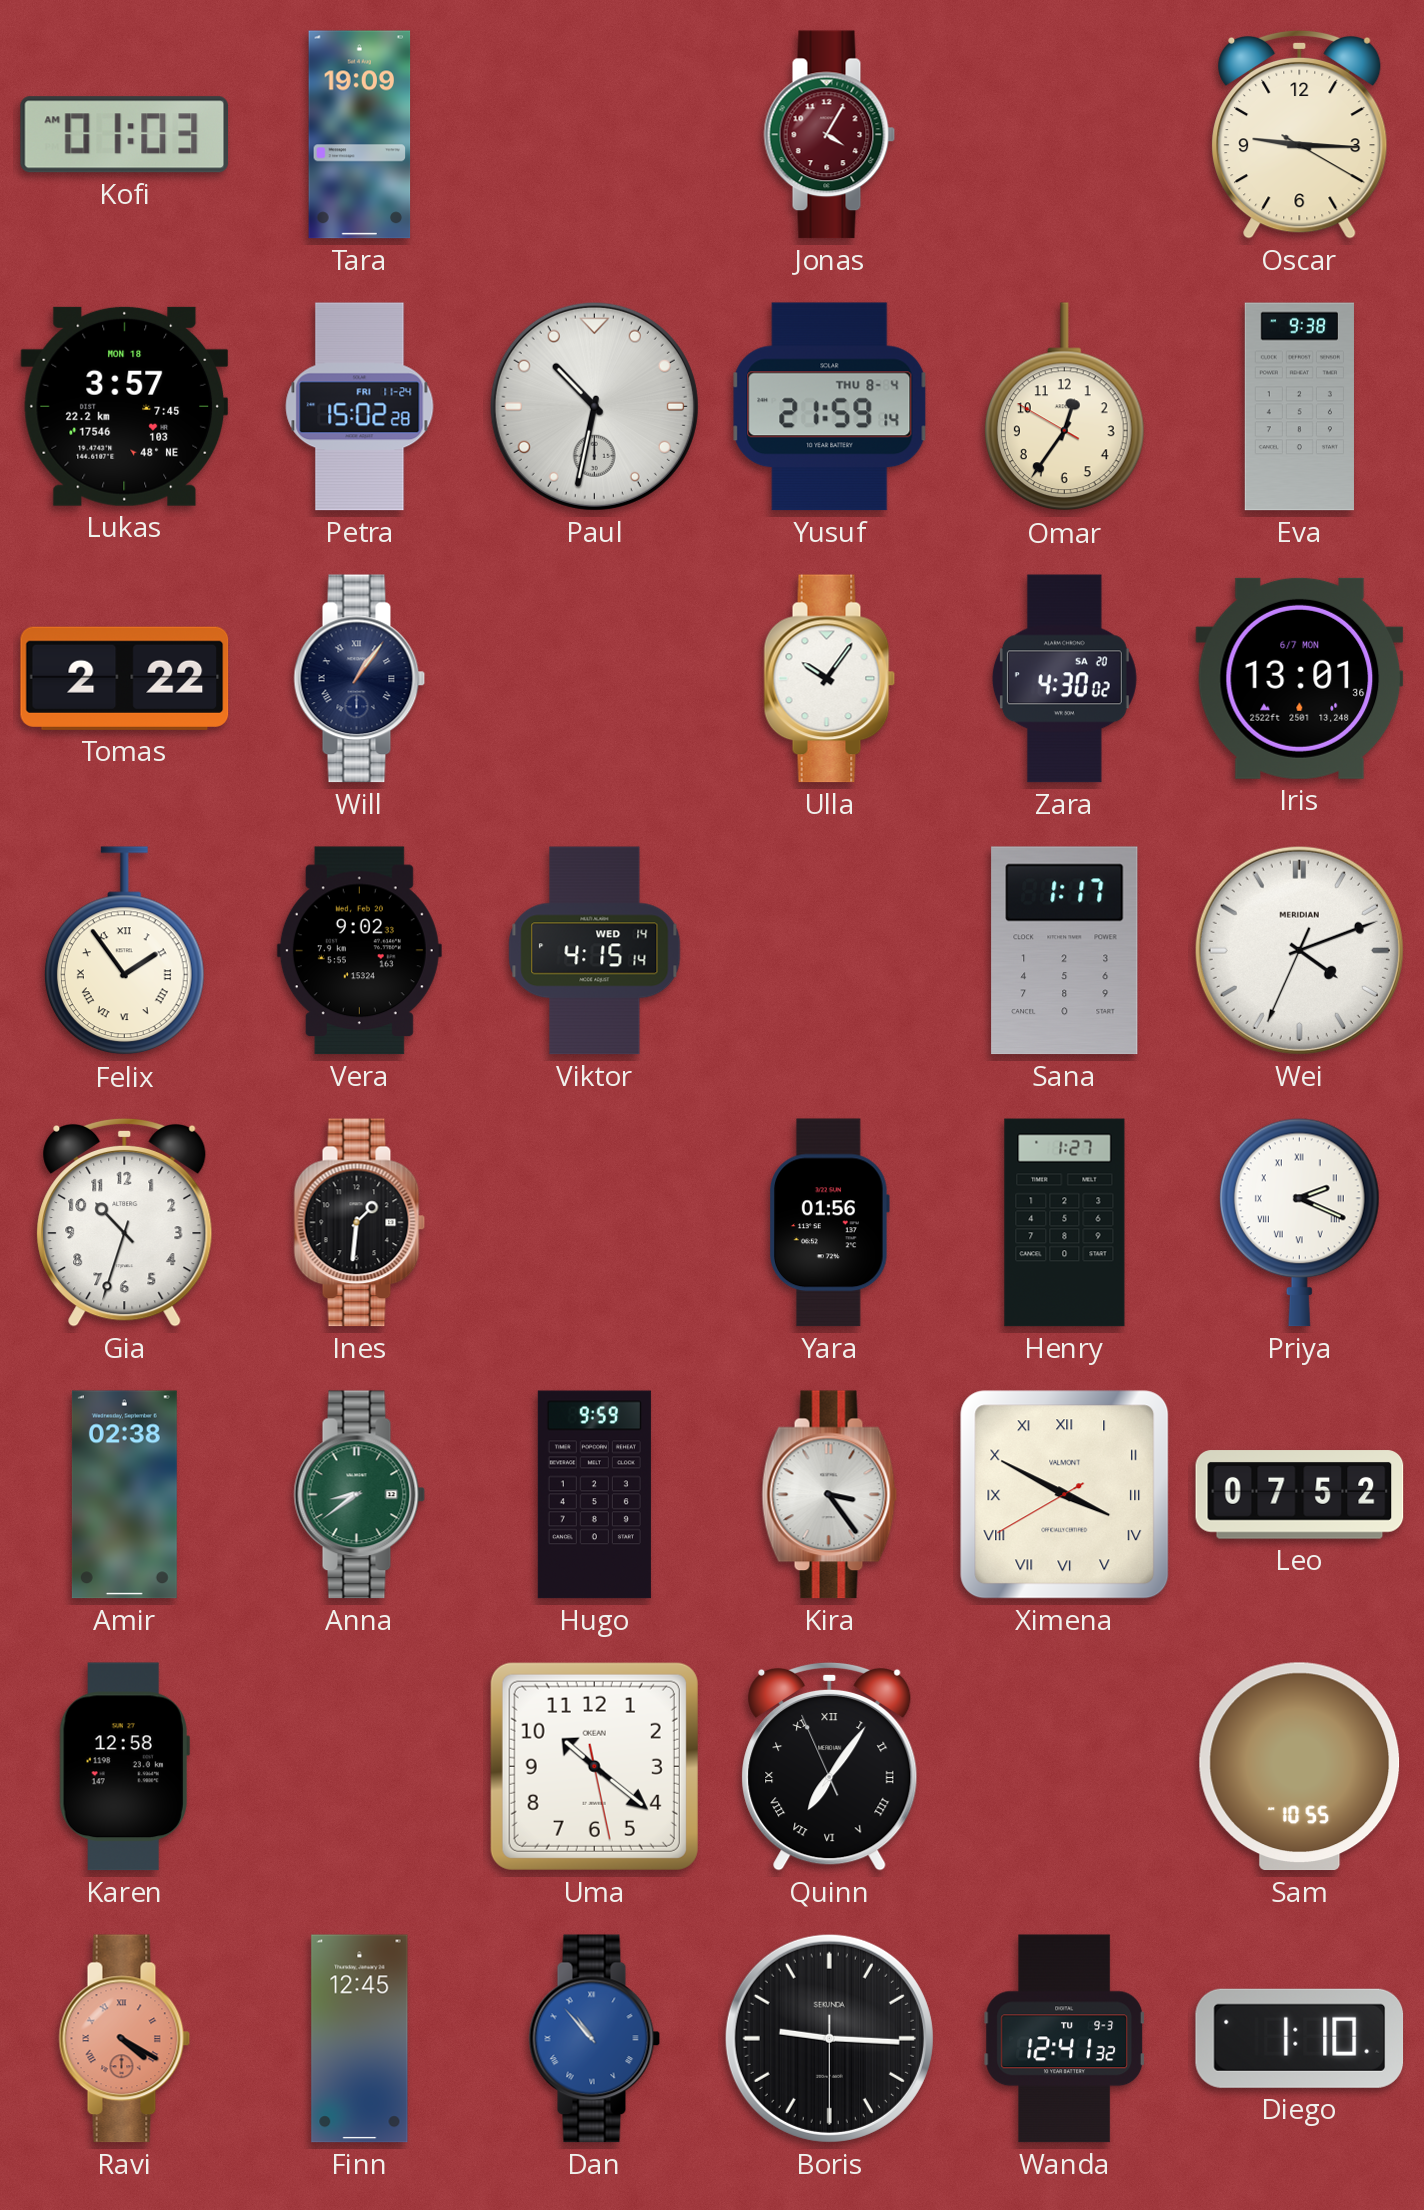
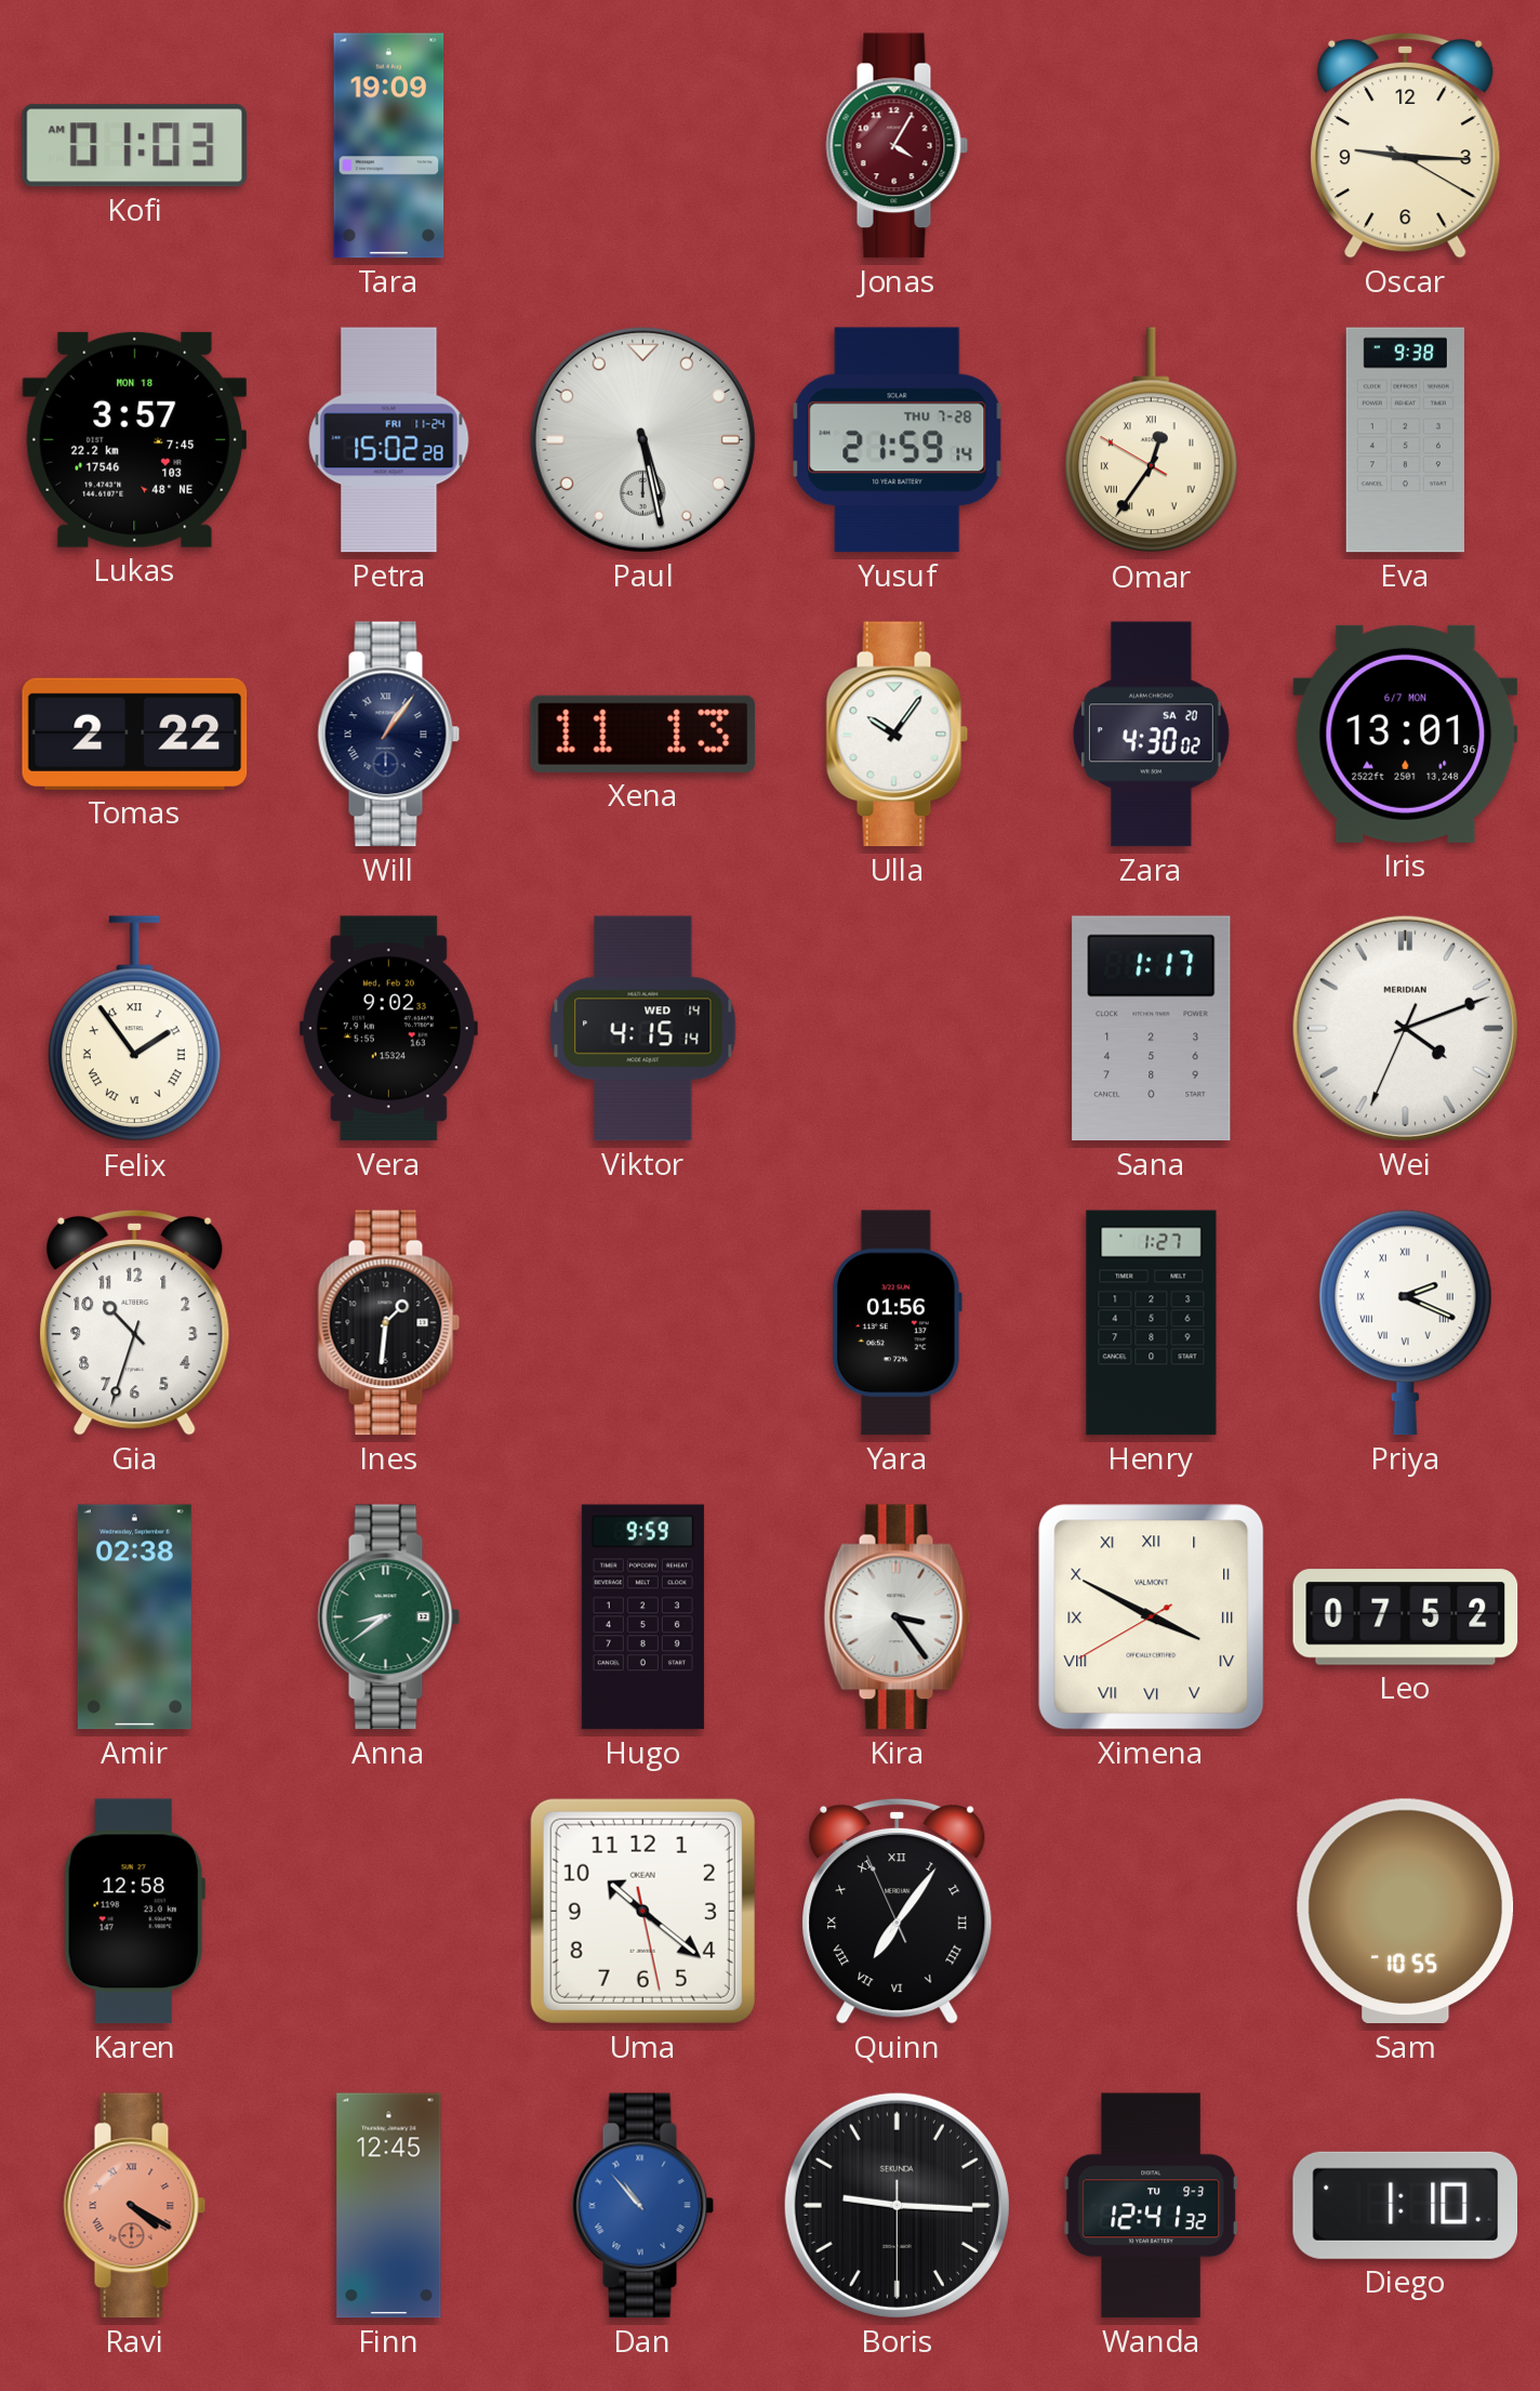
Paul: 10:32 -> 5:28 (642, 439)
Yusuf date: THU 8-4 -> THU 7-28 (898, 440)
Omar numerals: Arabic -> Roman (1151, 440)
Xena: none -> 11:13 (643, 734)
